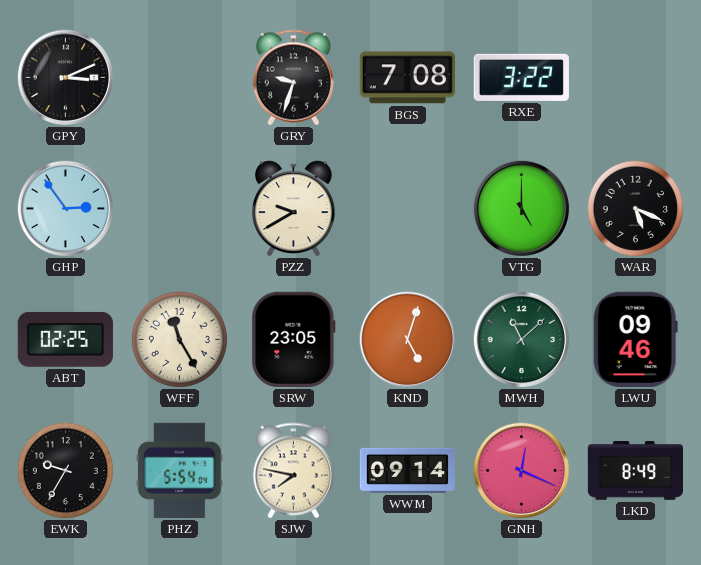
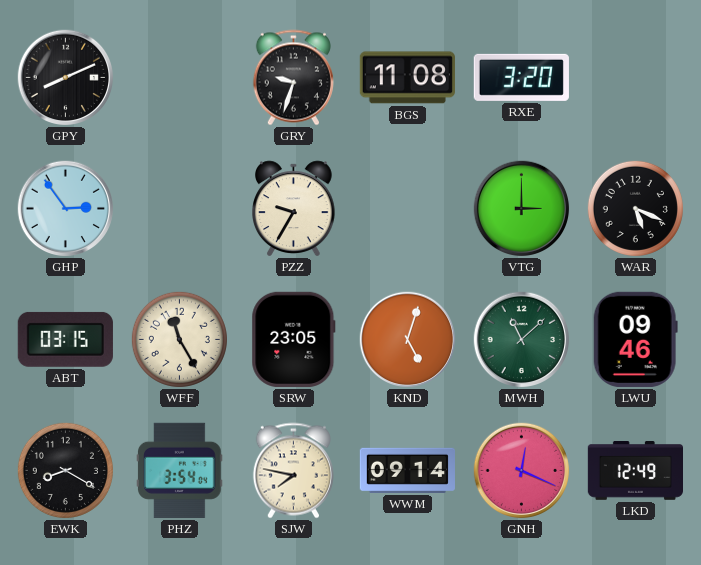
GPY: 3:11 -> 8:11 (66, 78)
BGS: 7:08 -> 11:08 (407, 78)
RXE: 3:22 -> 3:20 (521, 77)
PZZ: 9:40 -> 9:35 (294, 209)
VTG: 5:00 -> 3:00 (522, 209)
ABT: 02:25 -> 03:15 (65, 339)
EWK: 9:35 -> 8:20 (65, 470)
PHZ: 5:54 -> 3:54 (180, 470)
LKD: 8:49 -> 12:49 (635, 471)
